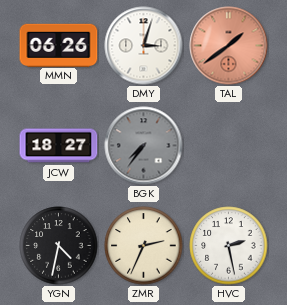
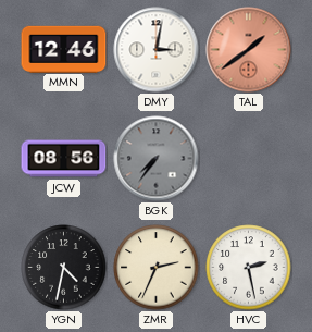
MMN: 06:26 -> 12:46 (64, 49)
DMY: 3:03 -> 3:02 (157, 50)
JCW: 18:27 -> 08:56 (64, 159)
